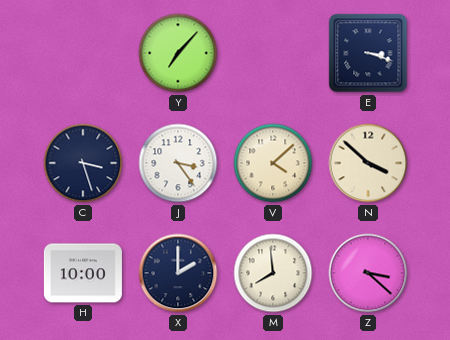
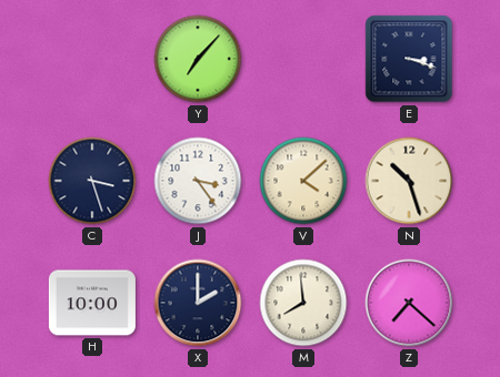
N: 3:52 -> 10:27 (409, 181)
Z: 3:22 -> 7:22 (409, 303)
